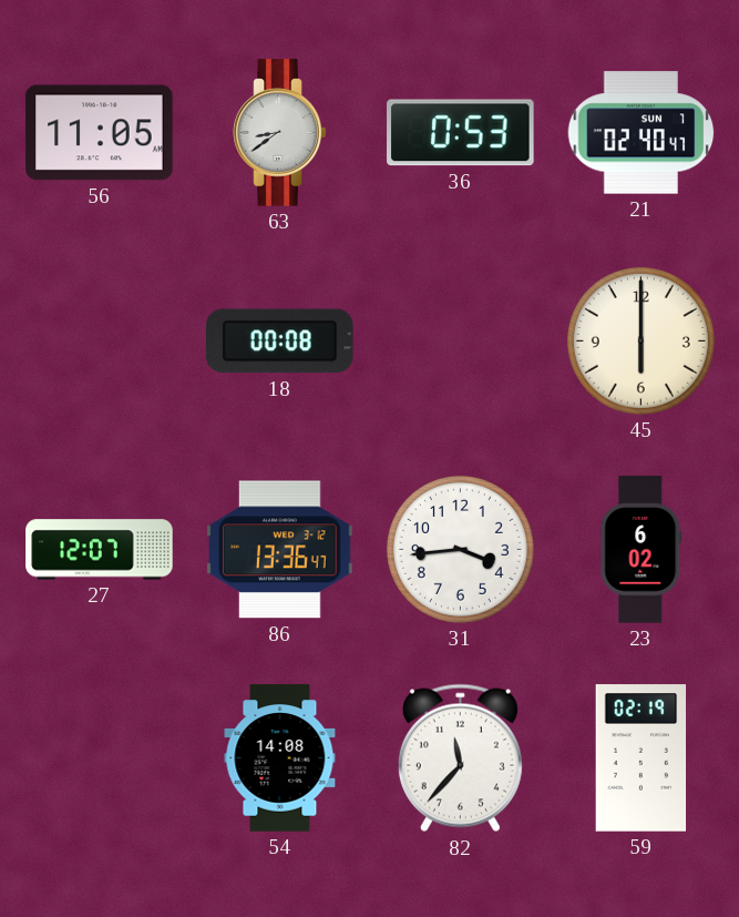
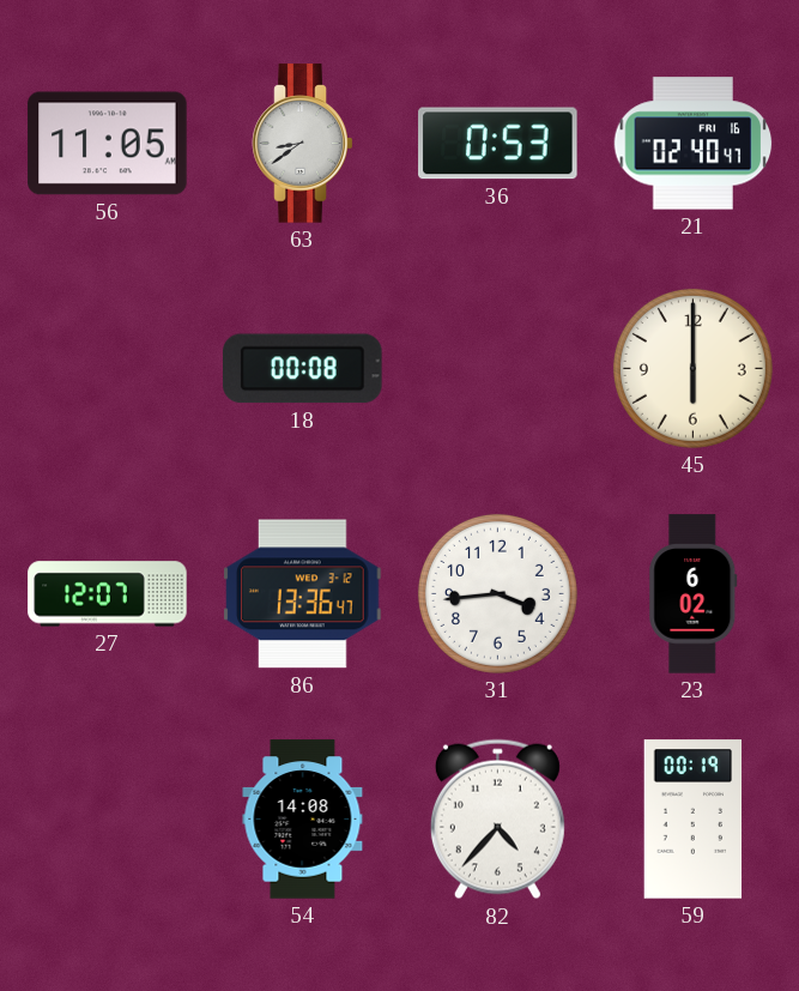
21 date: SUN 7 -> FRI 16 (694, 144)
82: 11:37 -> 4:37 (497, 820)
59: 02:19 -> 00:19 (694, 820)
